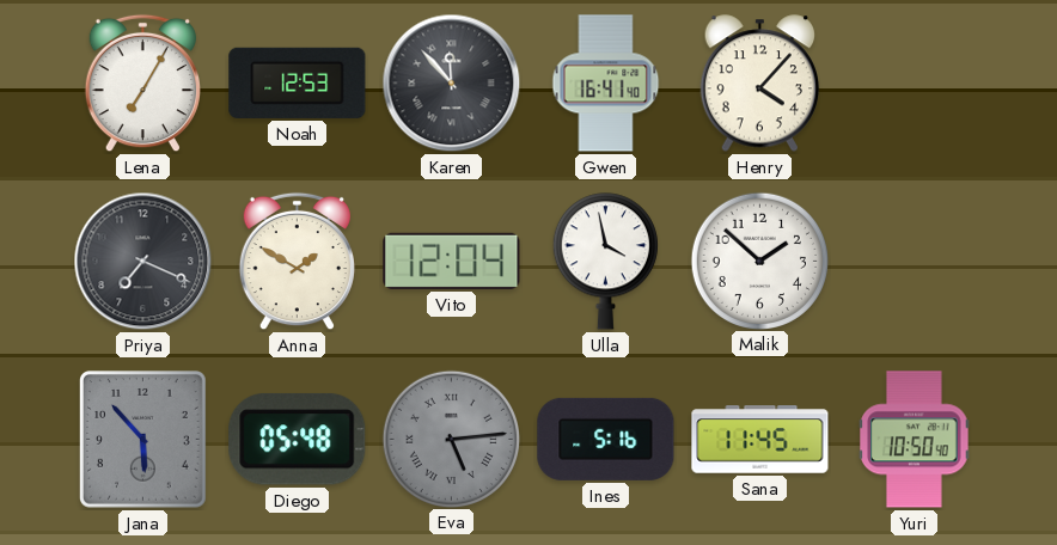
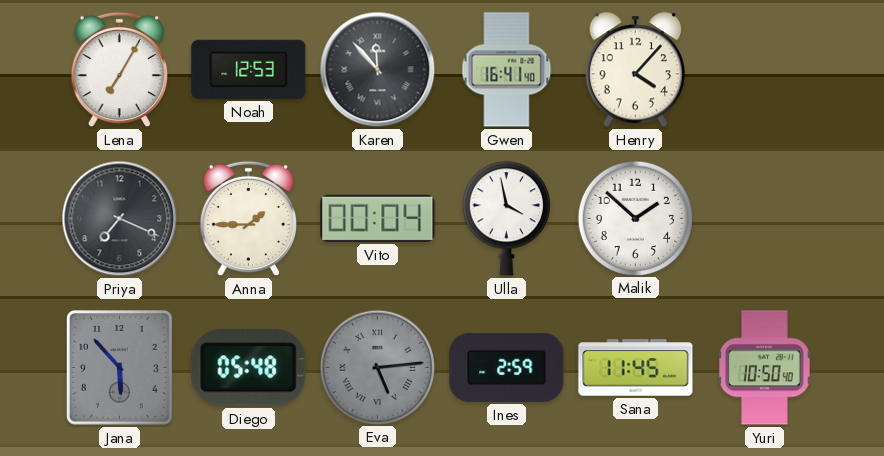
Anna: 1:50 -> 1:45 (248, 219)
Vito: 12:04 -> 00:04 (378, 218)
Ines: 5:16 -> 2:59 (507, 367)
